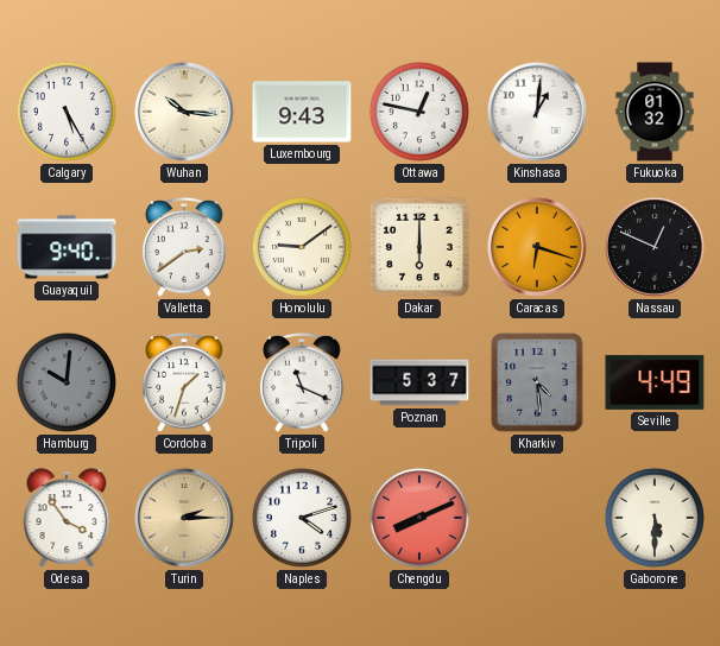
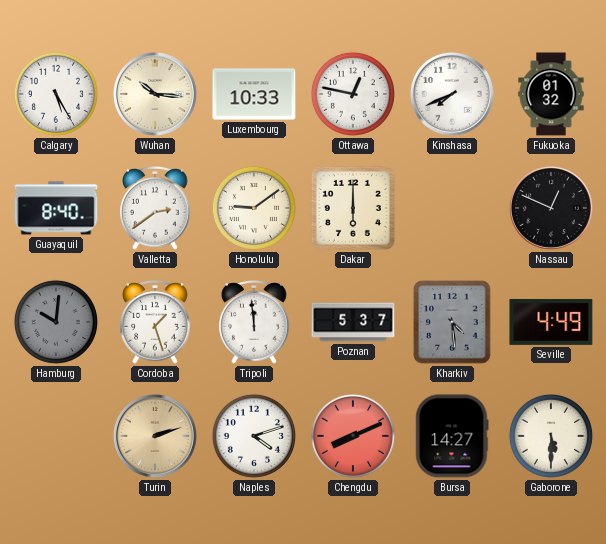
Luxembourg: 9:43 -> 10:33 (254, 94)
Kinshasa: 1:01 -> 7:41 (452, 94)
Guayaquil: 9:40 -> 8:40 (56, 208)
Caracas: 6:18 -> none (537, 247)
Cordoba: 1:33 -> 1:27 (155, 323)
Tripoli: 11:19 -> 11:59 (254, 323)
Odesa: 3:54 -> none (67, 518)
Turin: 2:15 -> 2:12 (155, 436)
Bursa: none -> 14:27 (452, 436)
